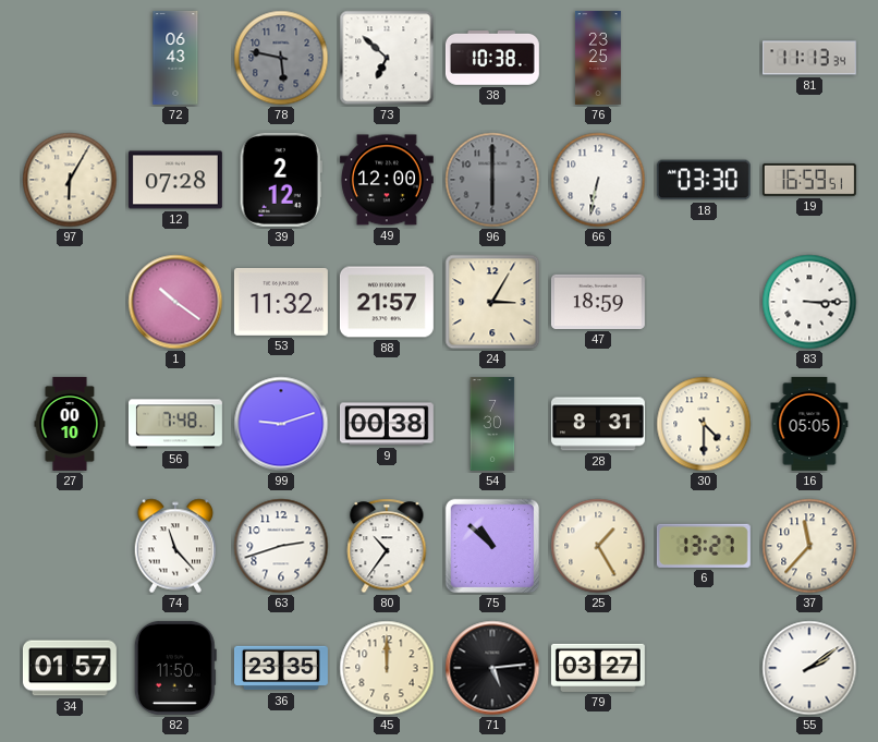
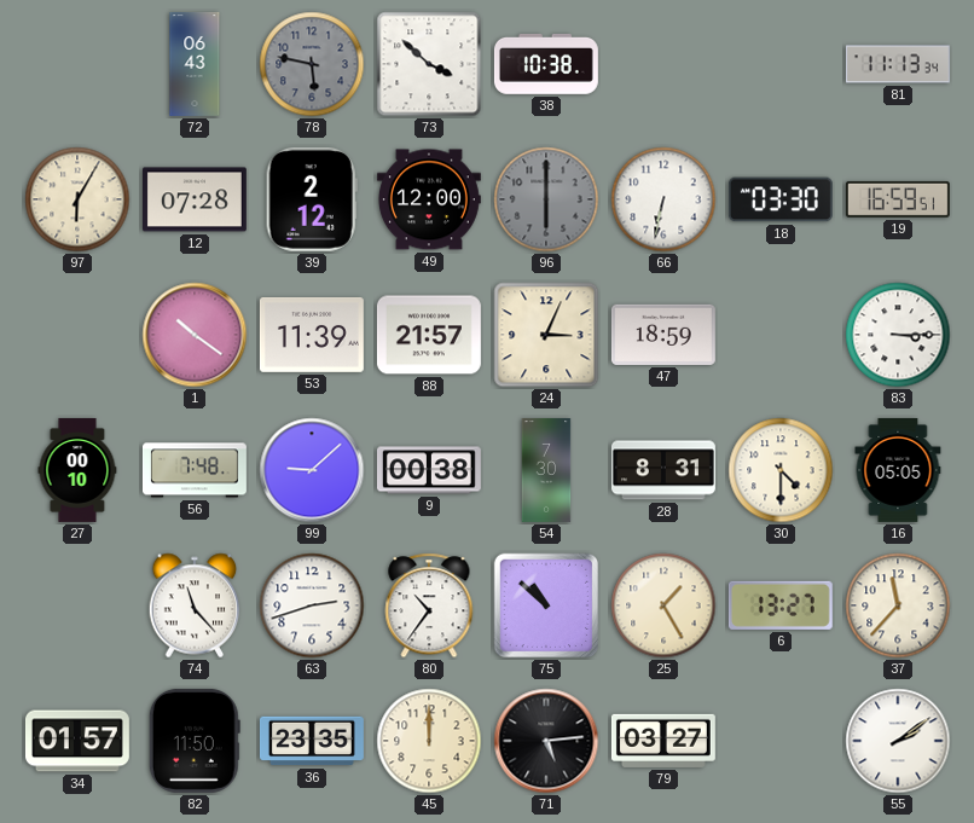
73: 6:52 -> 3:52 (429, 64)
76: 23:25 -> none (598, 58)
53: 11:32 -> 11:39 (312, 335)
24: 3:05 -> 3:04 (546, 335)
99: 9:12 -> 9:08 (312, 470)
